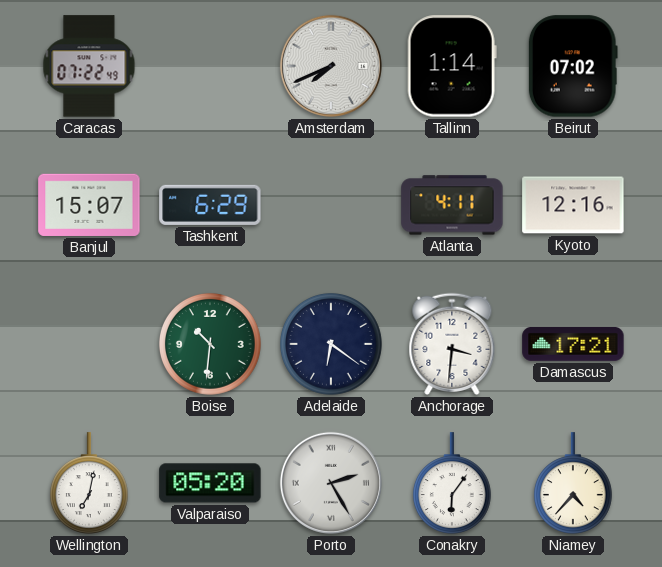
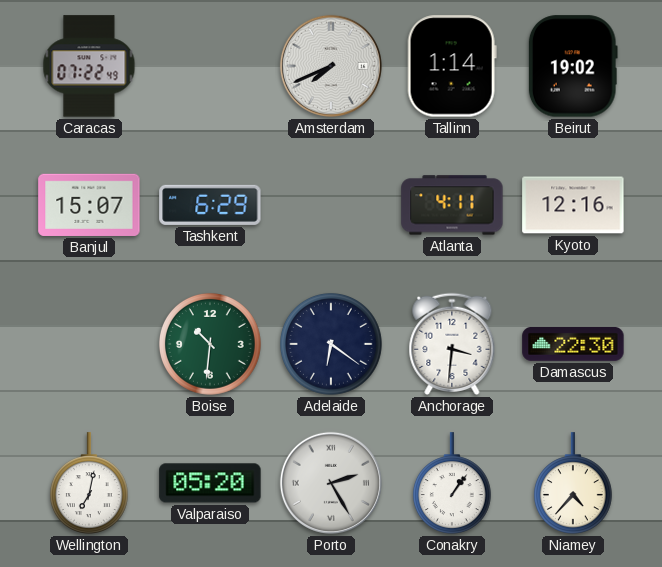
Beirut: 07:02 -> 19:02 (573, 66)
Damascus: 17:21 -> 22:30 (573, 344)
Conakry: 6:06 -> 1:06 (452, 483)
